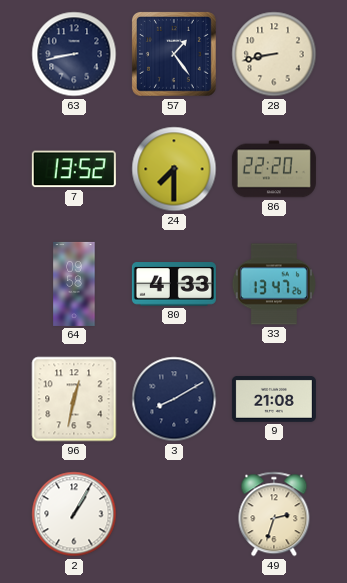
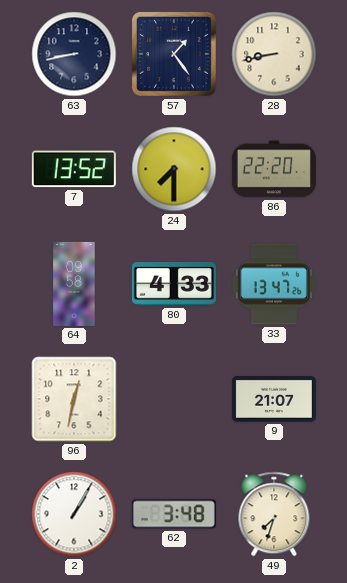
3: 8:10 -> none (174, 399)
9: 21:08 -> 21:07 (274, 400)
62: none -> 3:48 (174, 514)
49: 2:33 -> 7:33 (274, 514)
